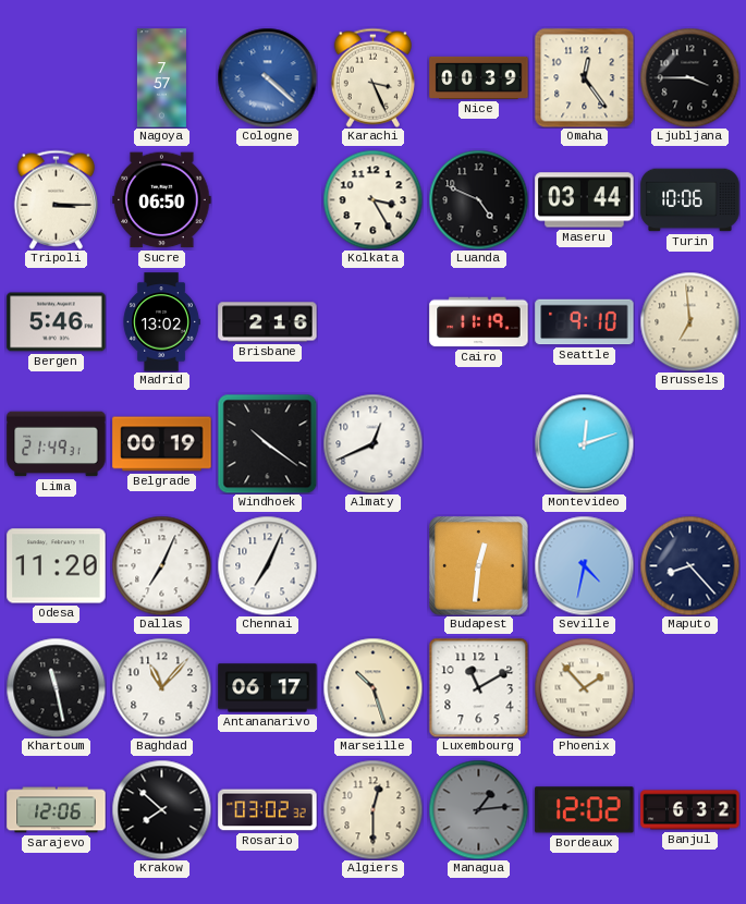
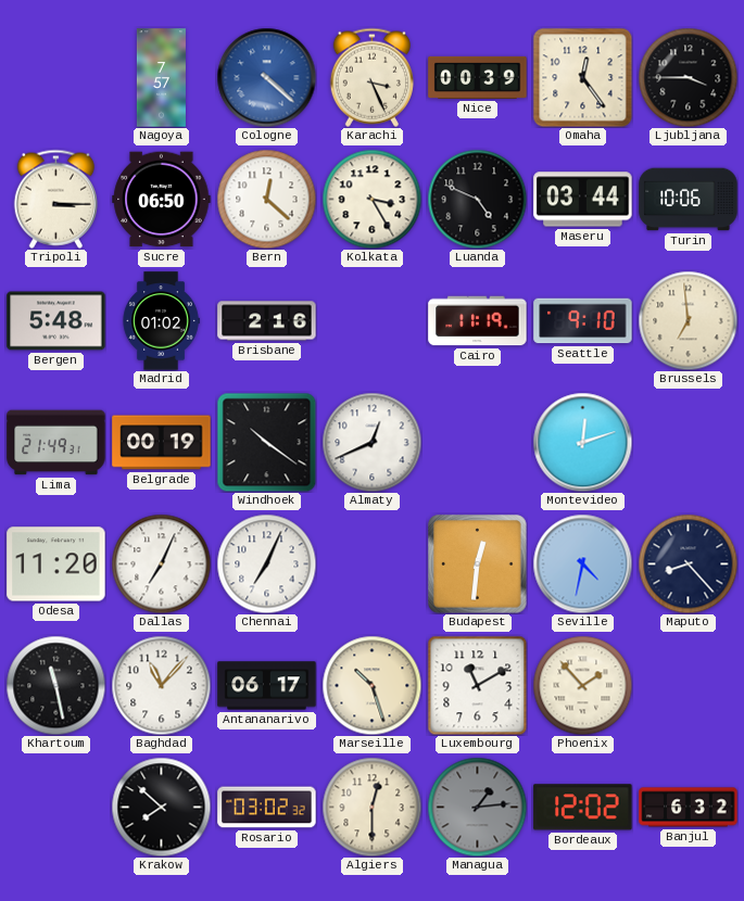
Bern: none -> 12:22 (266, 199)
Bergen: 5:46 -> 5:48 (56, 321)
Madrid: 13:02 -> 01:02 (161, 321)
Sarajevo: 12:06 -> none (57, 810)
